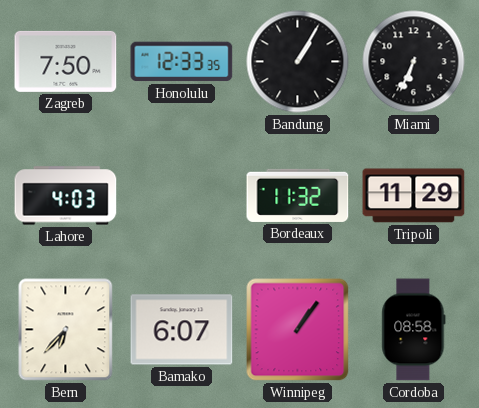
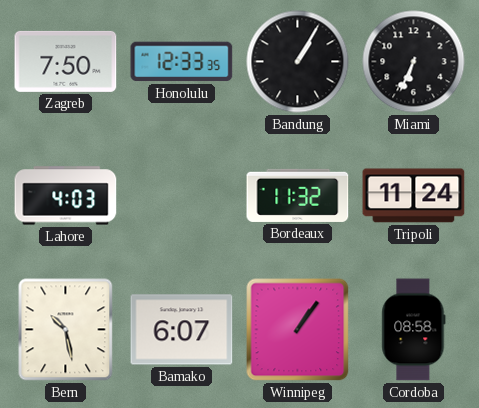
Tripoli: 11:29 -> 11:24 (414, 196)
Bern: 6:37 -> 10:28 (66, 330)
